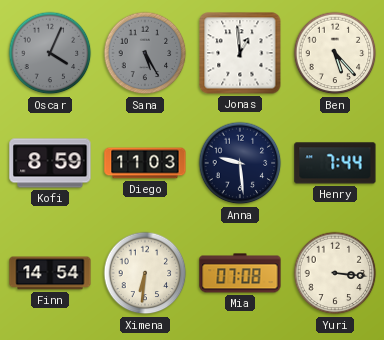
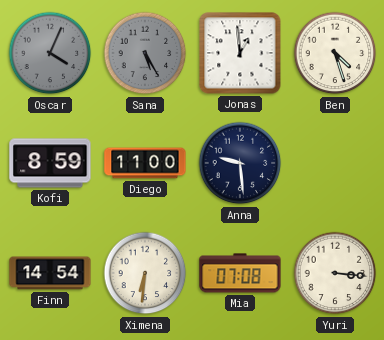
Ben: 5:23 -> 4:27 (335, 53)
Diego: 11:03 -> 11:00 (145, 163)
Henry: 7:44 -> none (335, 163)
